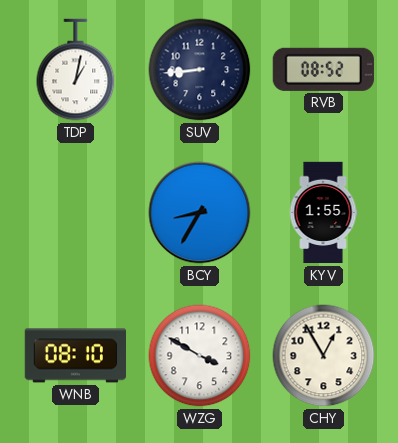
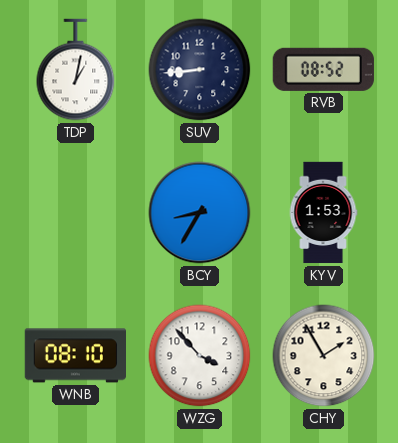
KYV: 1:55 -> 1:53 (323, 213)
WZG: 3:50 -> 3:53 (200, 356)
CHY: 12:55 -> 1:55 (324, 356)
